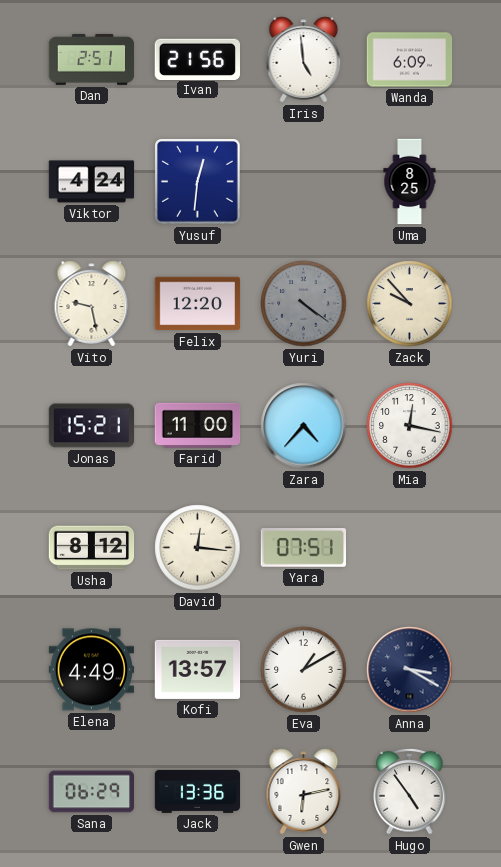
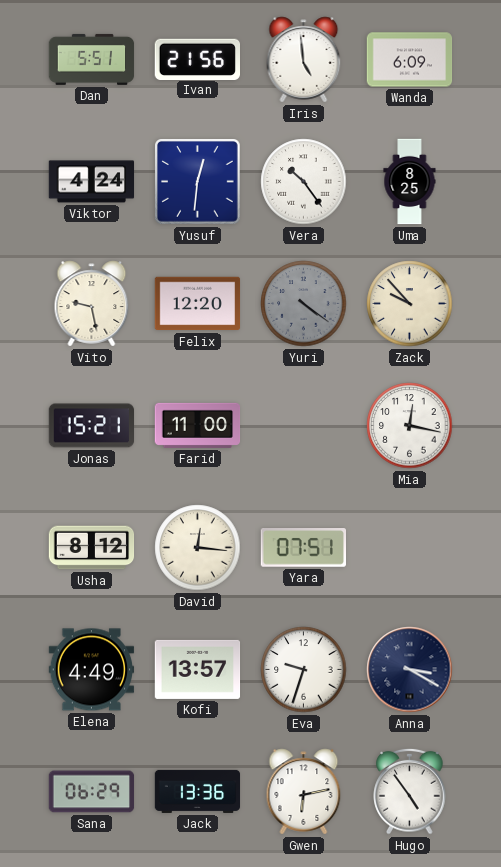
Dan: 2:51 -> 5:51 (92, 59)
Vera: none -> 10:24 (304, 182)
Zara: 4:37 -> none (304, 426)
Eva: 1:10 -> 9:33 (304, 670)
